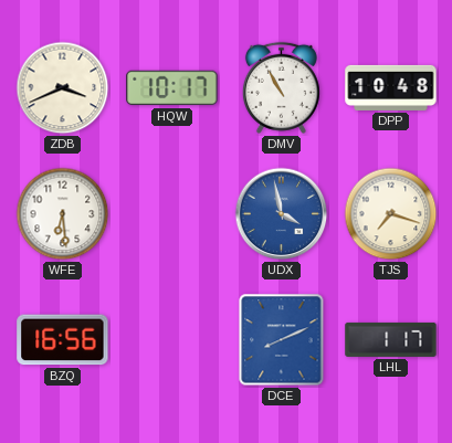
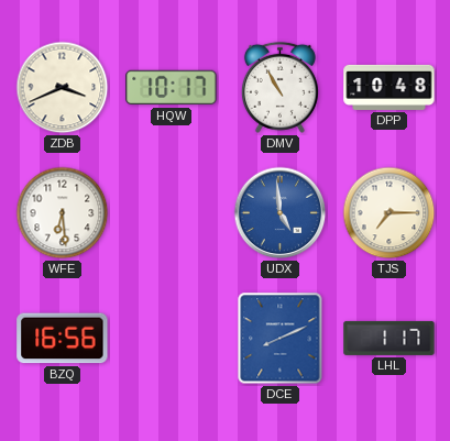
UDX: 3:58 -> 4:59 (281, 213)
TJS: 7:18 -> 7:15 (389, 213)
